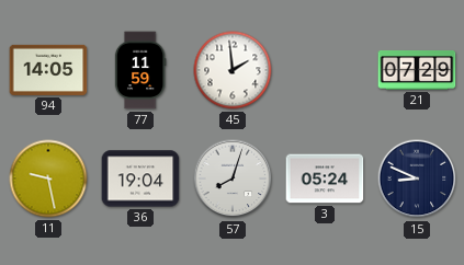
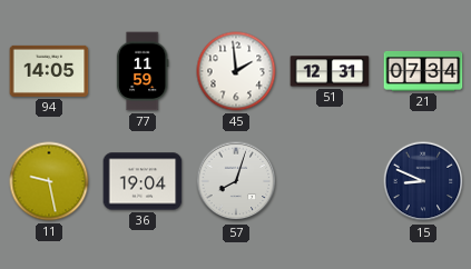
51: none -> 12:31 (330, 71)
21: 07:29 -> 07:34 (423, 71)
3: 05:24 -> none (325, 178)
